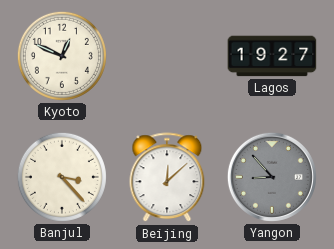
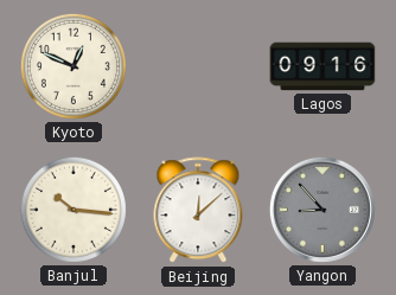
Lagos: 19:27 -> 09:16 (322, 66)
Banjul: 3:23 -> 10:16 (74, 210)
